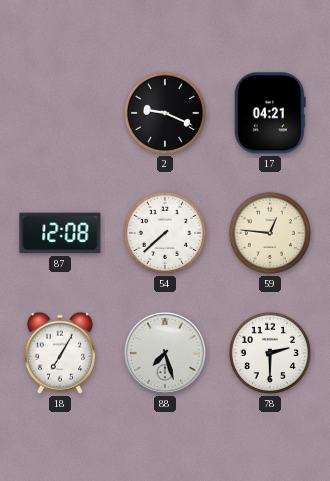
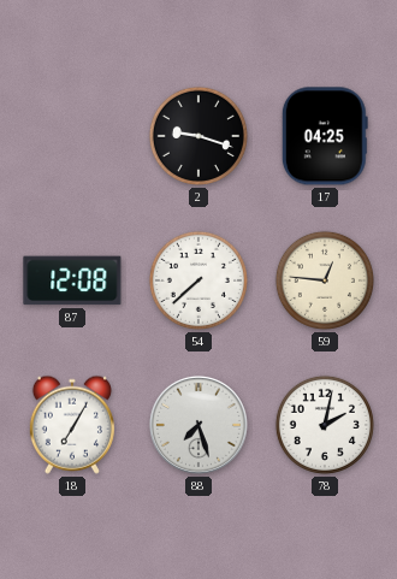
2: 9:19 -> 9:18 (198, 136)
17: 04:21 -> 04:25 (325, 136)
78: 2:30 -> 2:02 (325, 425)
